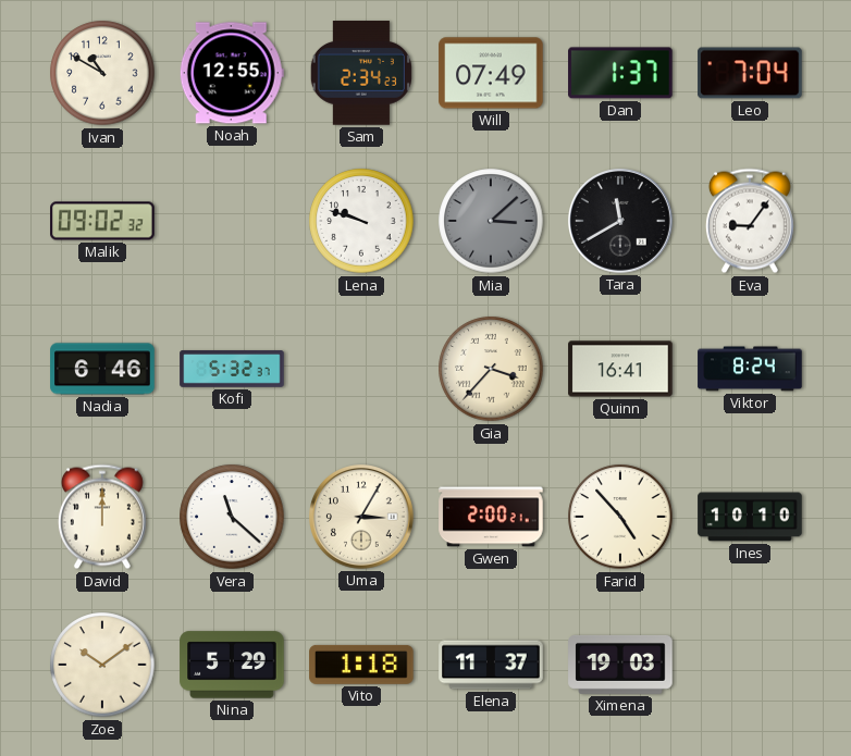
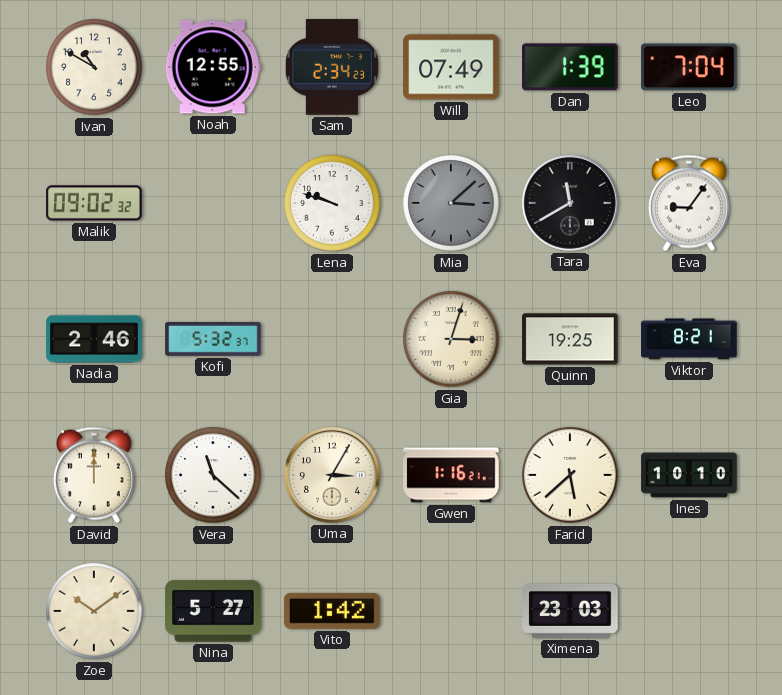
Dan: 1:37 -> 1:39 (570, 67)
Nadia: 6:46 -> 2:46 (94, 339)
Gia: 3:37 -> 3:03 (451, 339)
Quinn: 16:41 -> 19:25 (570, 339)
Viktor: 8:24 -> 8:21 (689, 339)
Gwen: 2:00 -> 1:16 (451, 475)
Farid: 4:53 -> 5:38 (570, 475)
Nina: 5:29 -> 5:27 (213, 611)
Vito: 1:18 -> 1:42 (332, 611)
Elena: 11:37 -> none (491, 665)
Ximena: 19:03 -> 23:03 (570, 611)
